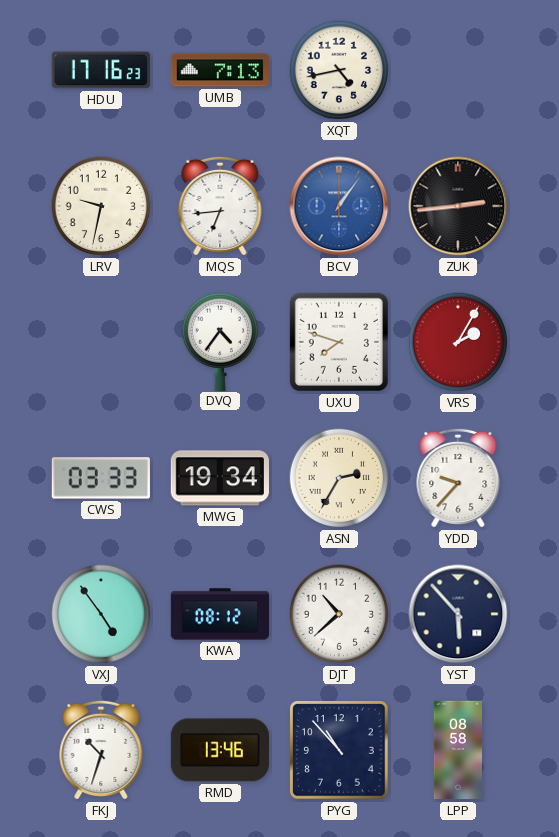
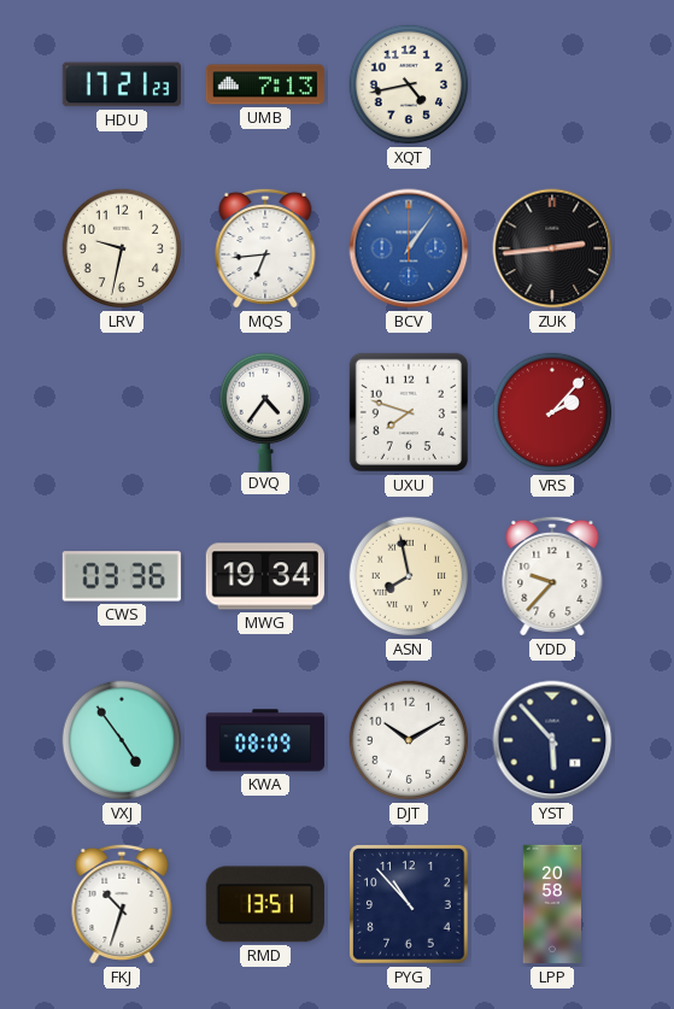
HDU: 17:16 -> 17:21 (122, 84)
VRS: 2:05 -> 2:07 (552, 412)
CWS: 03:33 -> 03:36 (122, 576)
ASN: 2:35 -> 7:58 (409, 576)
KWA: 08:12 -> 08:09 (265, 740)
DJT: 10:38 -> 10:10 (409, 740)
RMD: 13:46 -> 13:51 (265, 904)
LPP: 08:58 -> 20:58 (551, 904)
